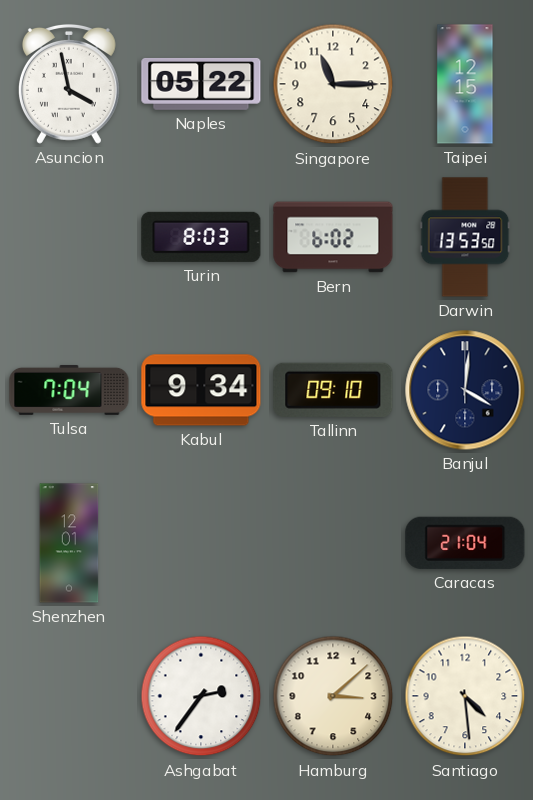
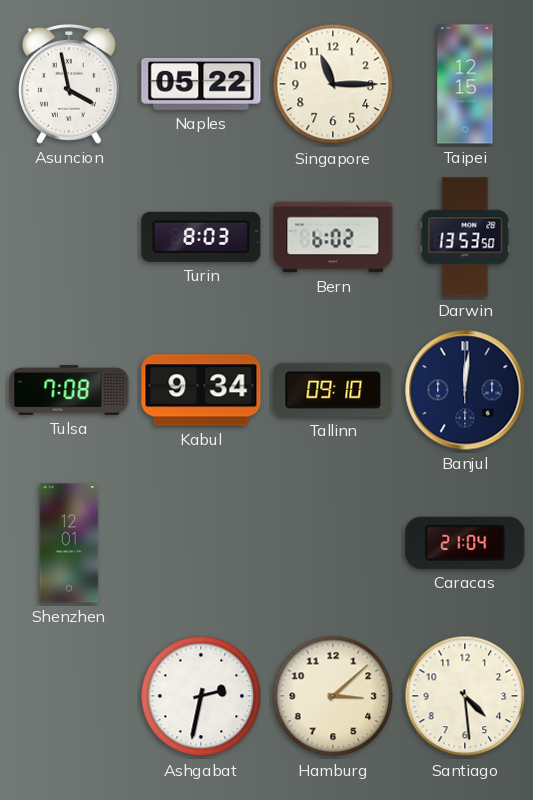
Tulsa: 7:04 -> 7:08 (69, 390)
Banjul: 4:01 -> 12:01 (465, 390)
Ashgabat: 2:36 -> 2:32 (201, 696)
